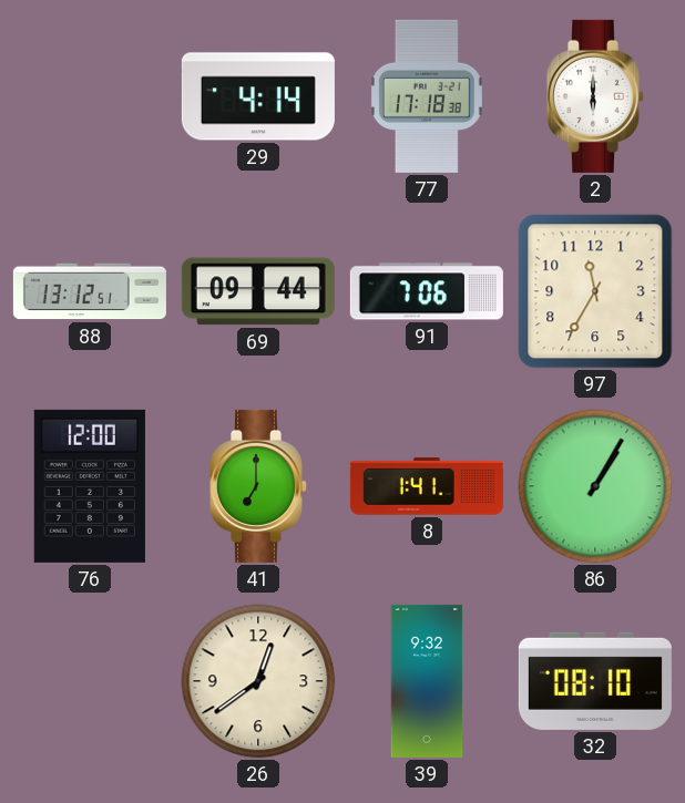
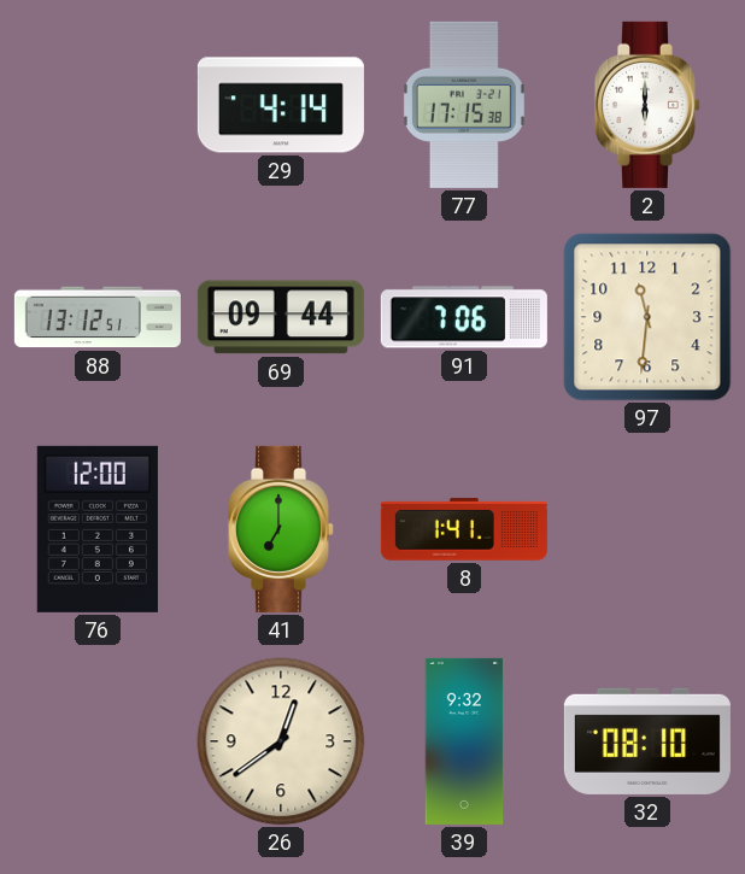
77: 17:18 -> 17:15 (464, 105)
97: 11:35 -> 11:31 (647, 317)
86: 1:05 -> none (595, 486)
